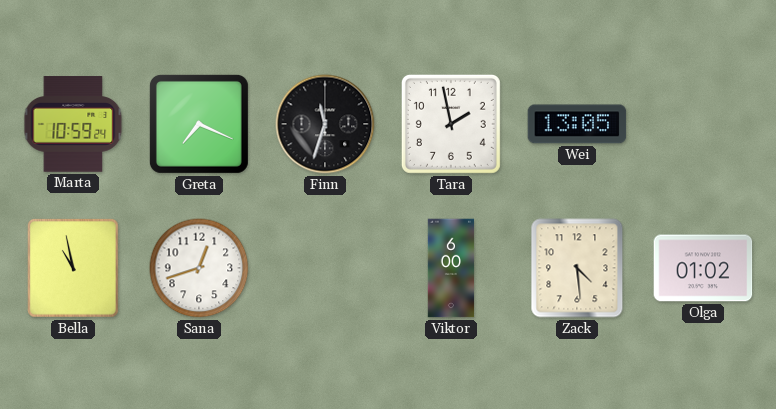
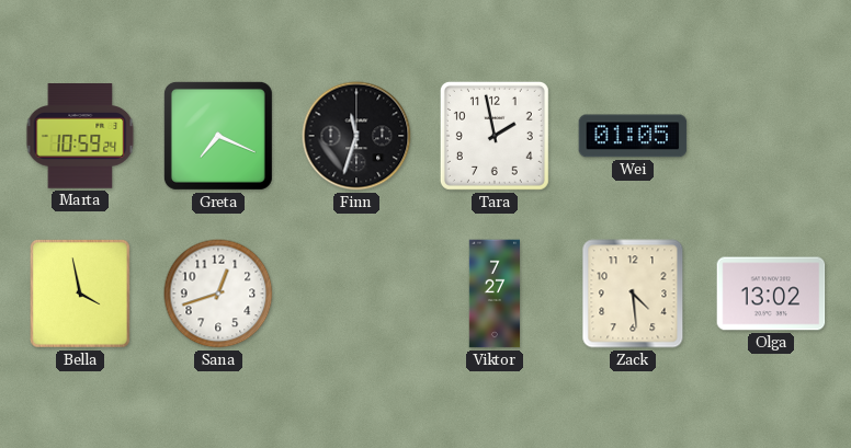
Wei: 13:05 -> 01:05 (633, 136)
Bella: 10:58 -> 3:58 (81, 295)
Viktor: 6:00 -> 7:27 (495, 294)
Olga: 01:02 -> 13:02 (771, 294)
